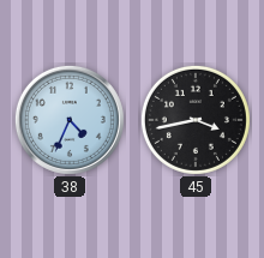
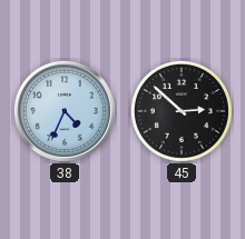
45: 3:43 -> 2:52 (182, 111)
